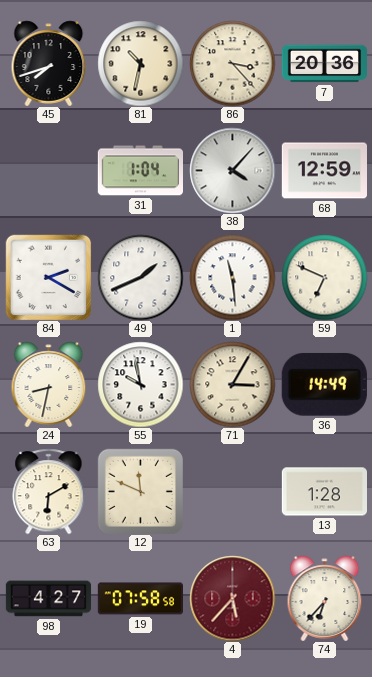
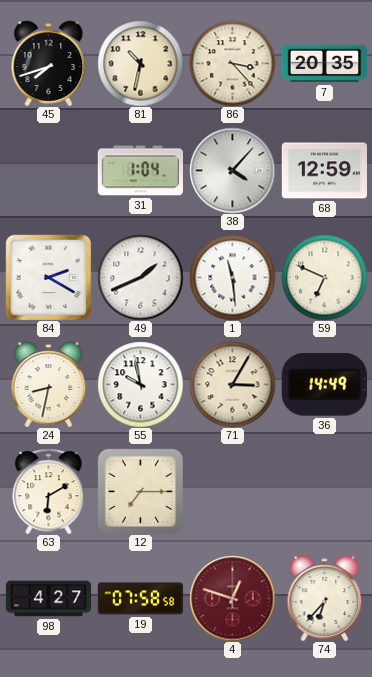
7: 20:36 -> 20:35 (324, 64)
12: 11:49 -> 7:15 (140, 491)
13: 1:28 -> none (324, 492)
4: 5:37 -> 12:48 (232, 598)
